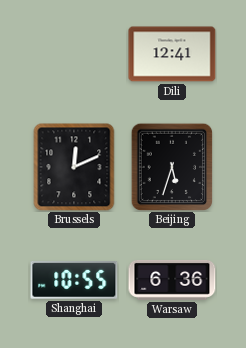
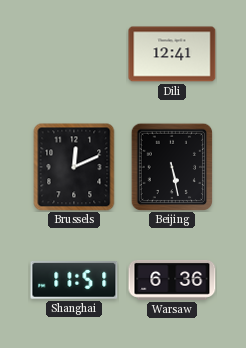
Beijing: 5:33 -> 5:28 (172, 167)
Shanghai: 10:55 -> 11:51 (74, 280)
